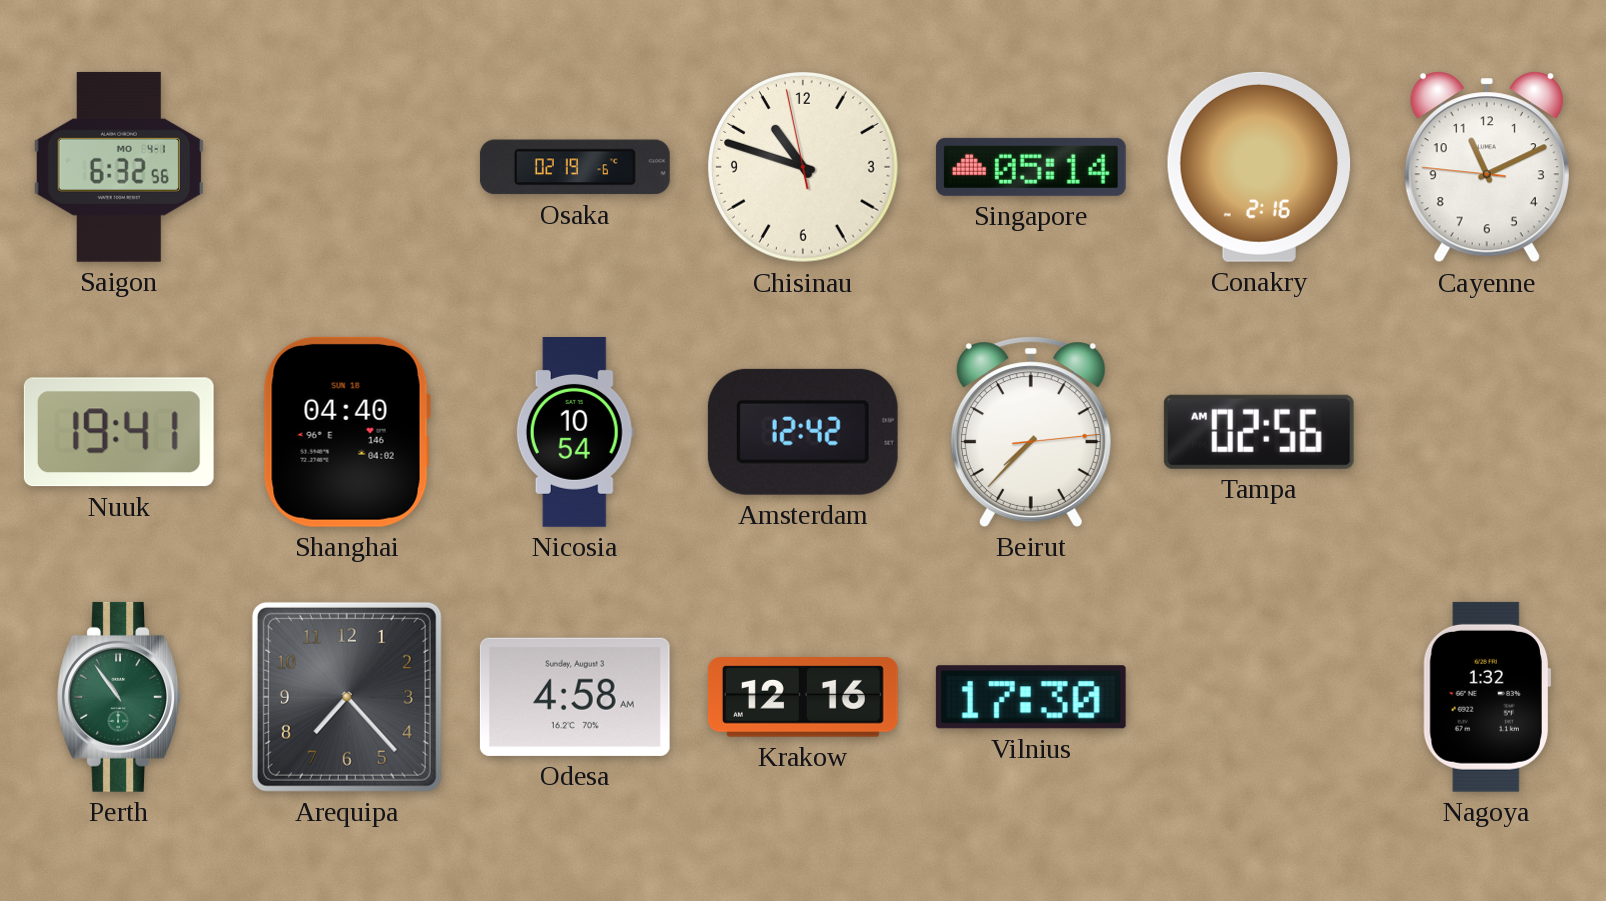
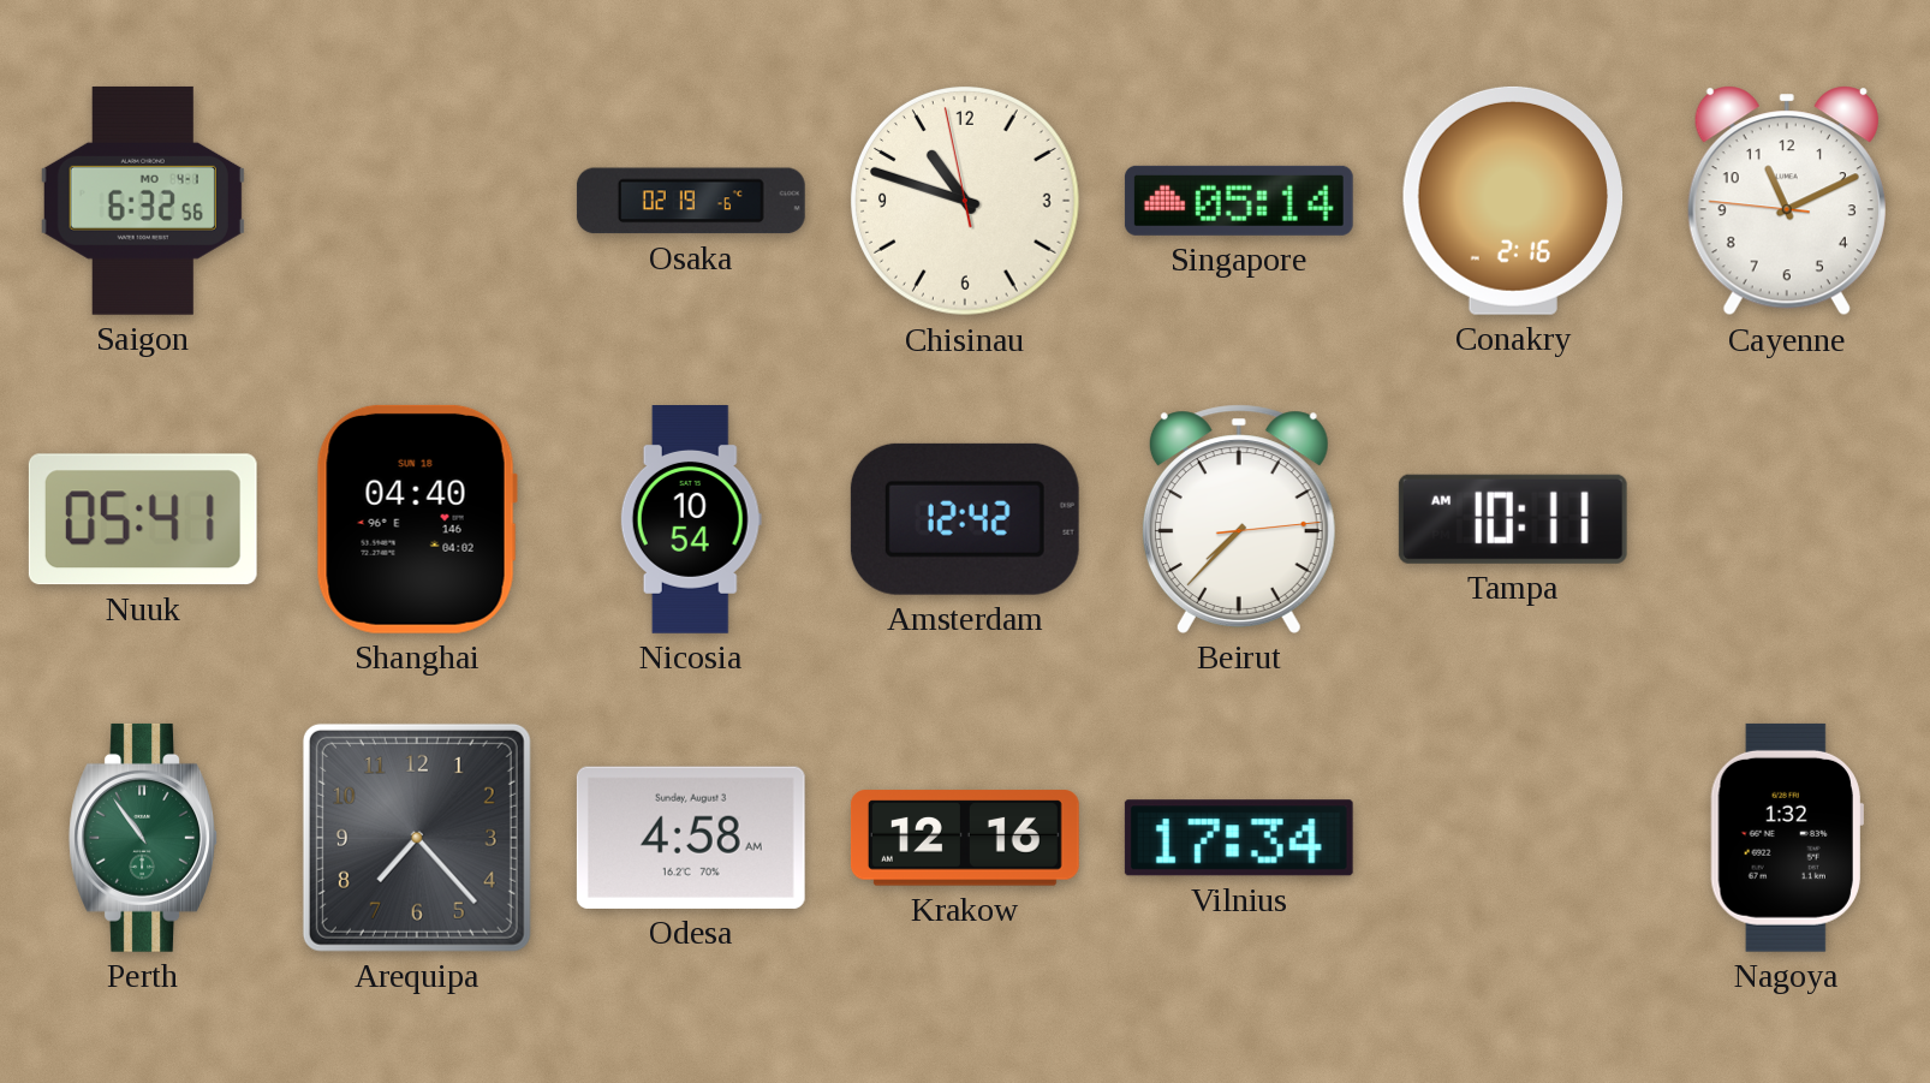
Nuuk: 19:41 -> 05:41 (143, 519)
Tampa: 02:56 -> 10:11 (1513, 519)
Vilnius: 17:30 -> 17:34 (1239, 838)
